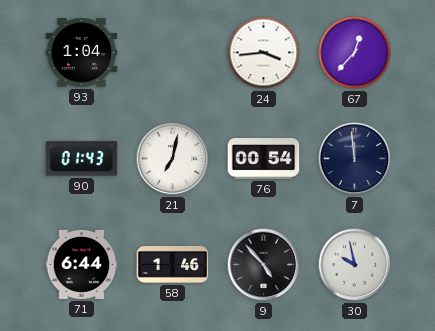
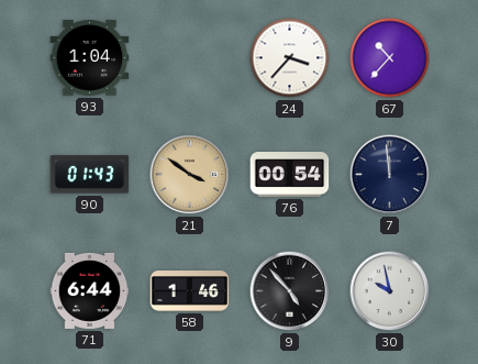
24: 3:44 -> 3:37 (290, 58)
67: 12:37 -> 10:37 (390, 58)
21: 7:02 -> 3:51 (190, 175)
21 dial: white -> champagne (190, 175)
